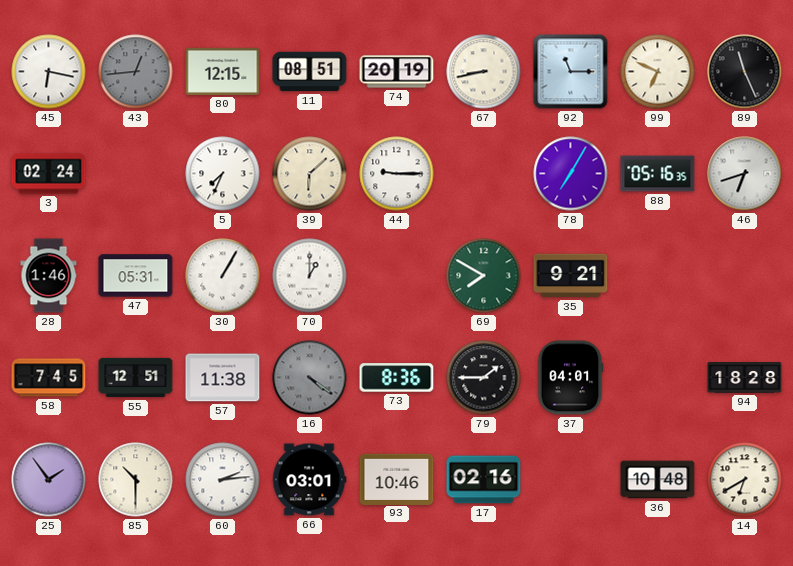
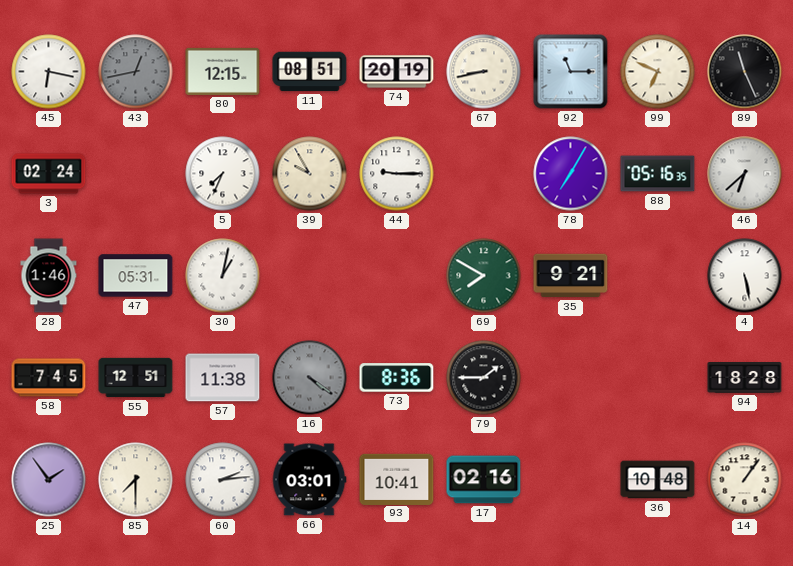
43: 12:44 -> 12:43 (136, 72)
39: 6:08 -> 9:55 (310, 174)
46: 6:42 -> 6:38 (745, 174)
30: 1:05 -> 1:02 (223, 276)
70: 1:00 -> none (310, 276)
4: none -> 5:28 (745, 276)
37: 04:01 -> none (570, 378)
85: 10:30 -> 7:30 (136, 480)
93: 10:46 -> 10:41 (397, 479)
14: 6:40 -> 1:06 (745, 480)
